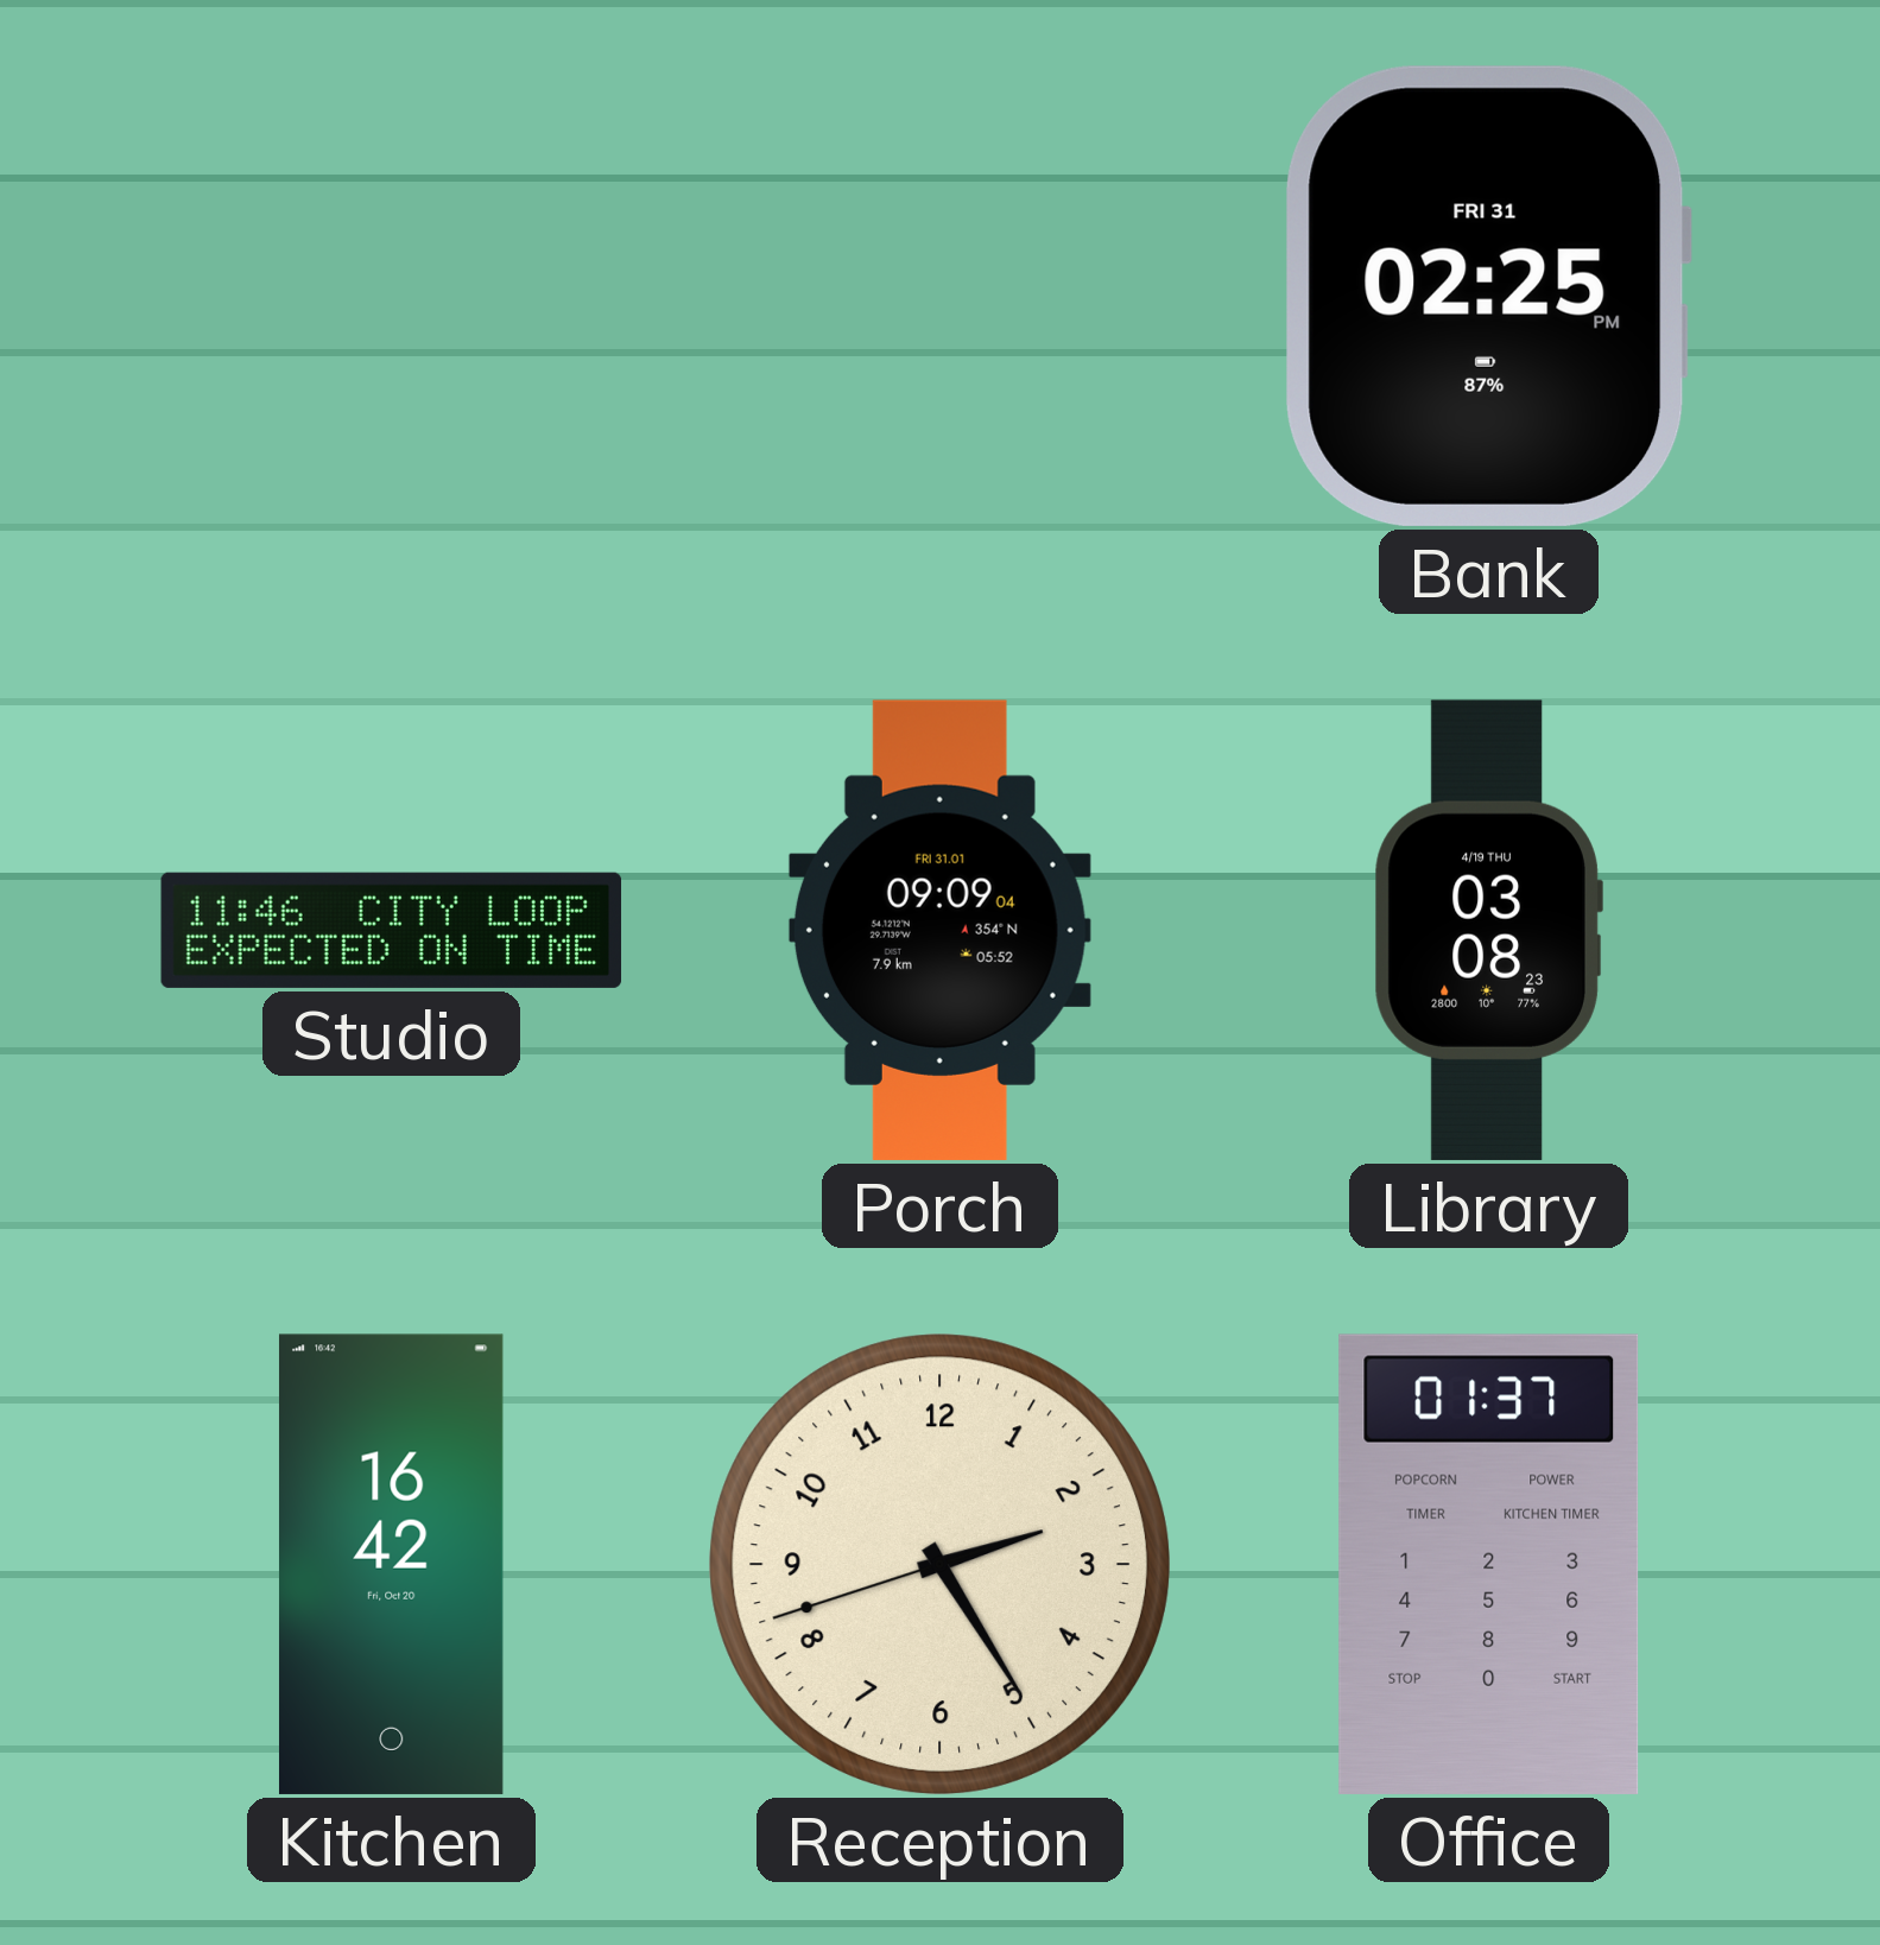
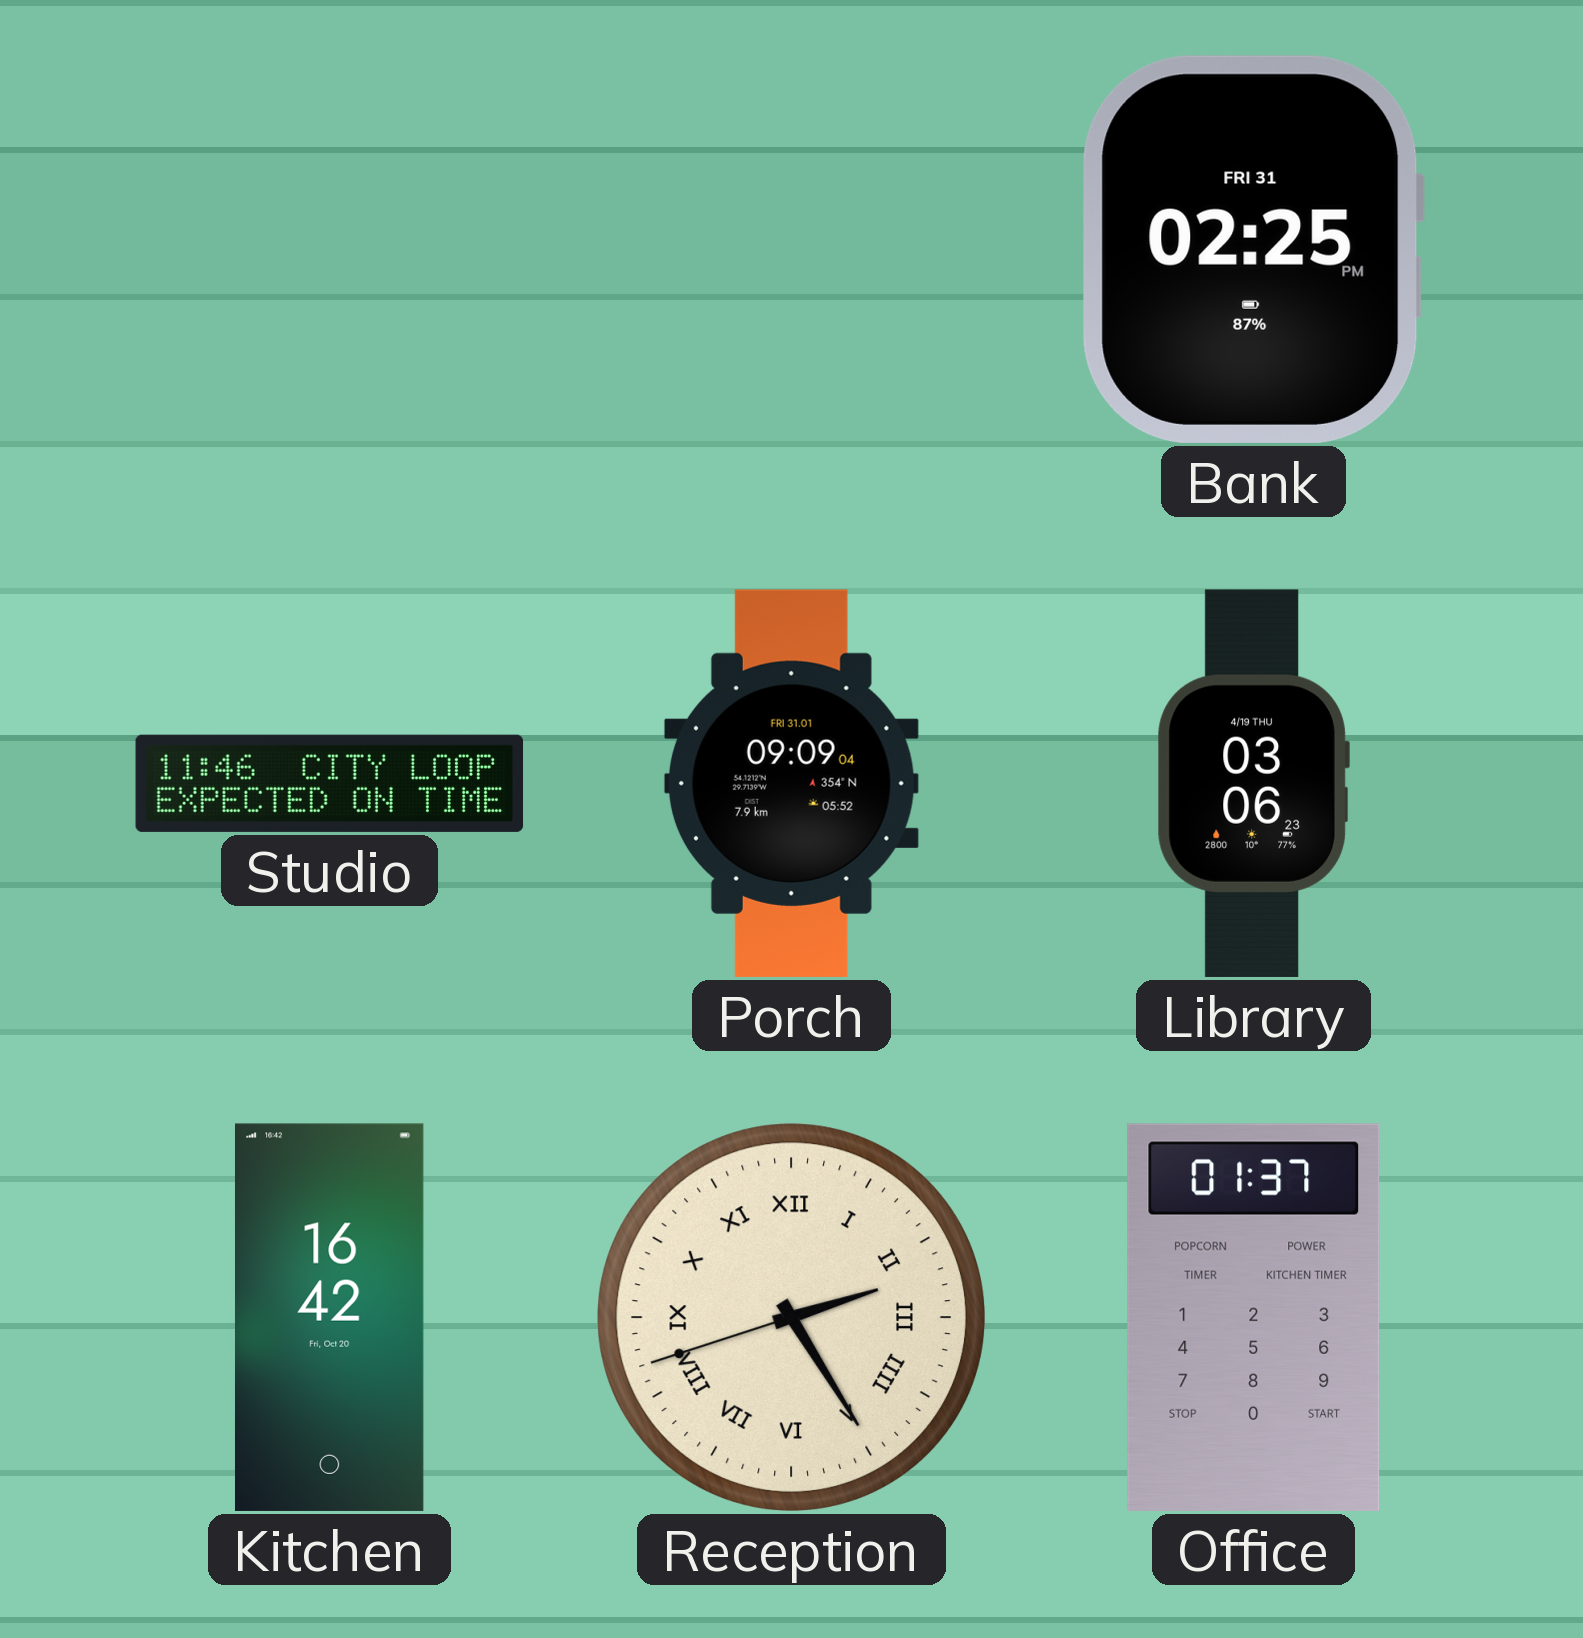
Library: 03:08 -> 03:06 (1253, 783)
Reception numerals: Arabic -> Roman (791, 1317)
